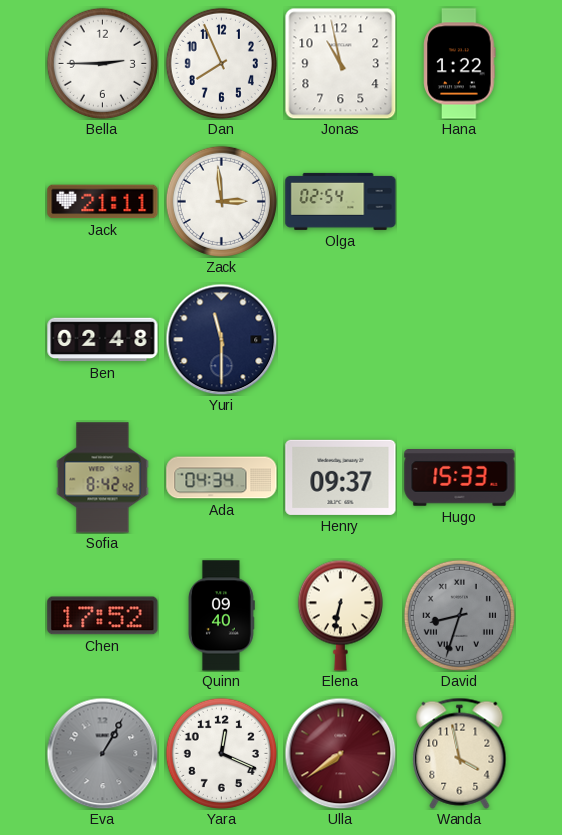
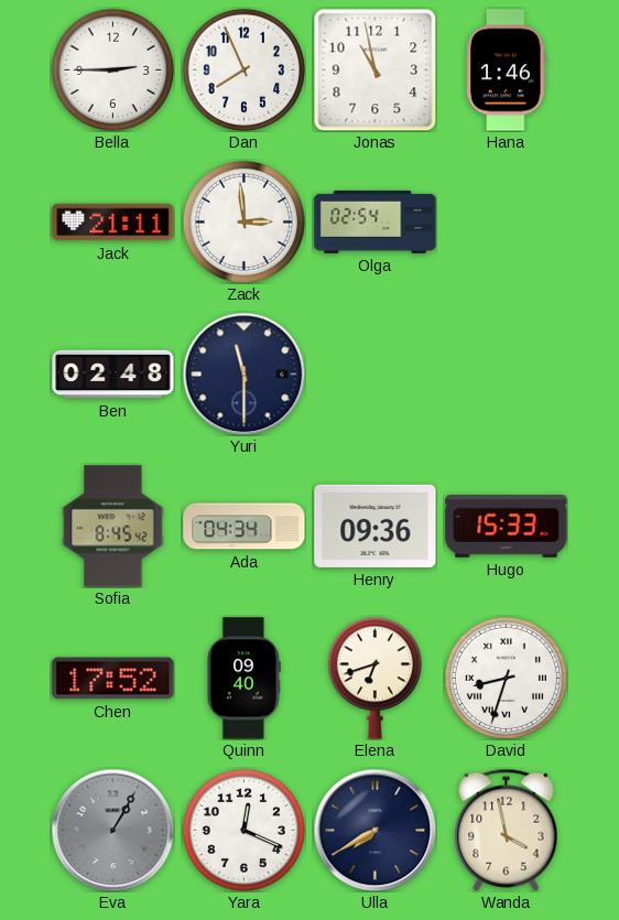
Hana: 1:22 -> 1:46 (507, 71)
Sofia: 8:42 -> 8:45 (113, 527)
Henry: 09:37 -> 09:36 (376, 526)
Elena: 6:32 -> 6:42 (374, 678)
David dial: grey -> white (506, 678)
Ulla: 7:39 -> 7:40 (374, 830)
Ulla dial: burgundy -> navy (374, 830)
